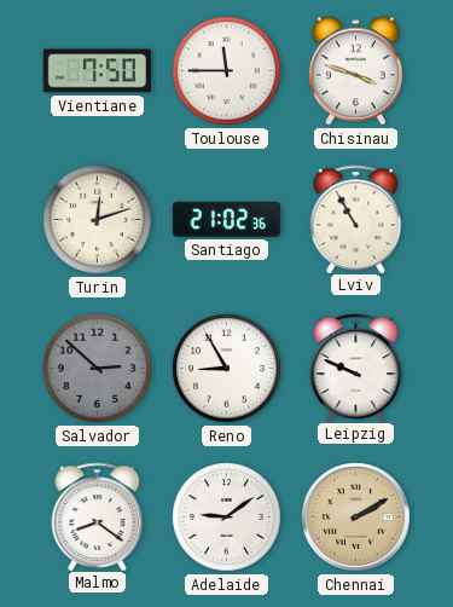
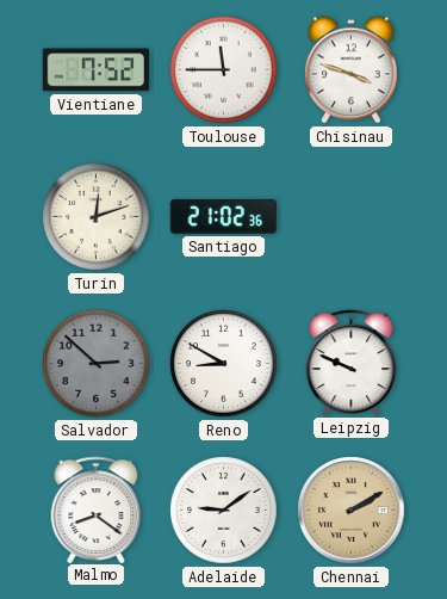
Vientiane: 7:50 -> 7:52 (95, 70)
Lviv: 10:55 -> none (356, 219)
Reno: 8:55 -> 8:50 (224, 364)
